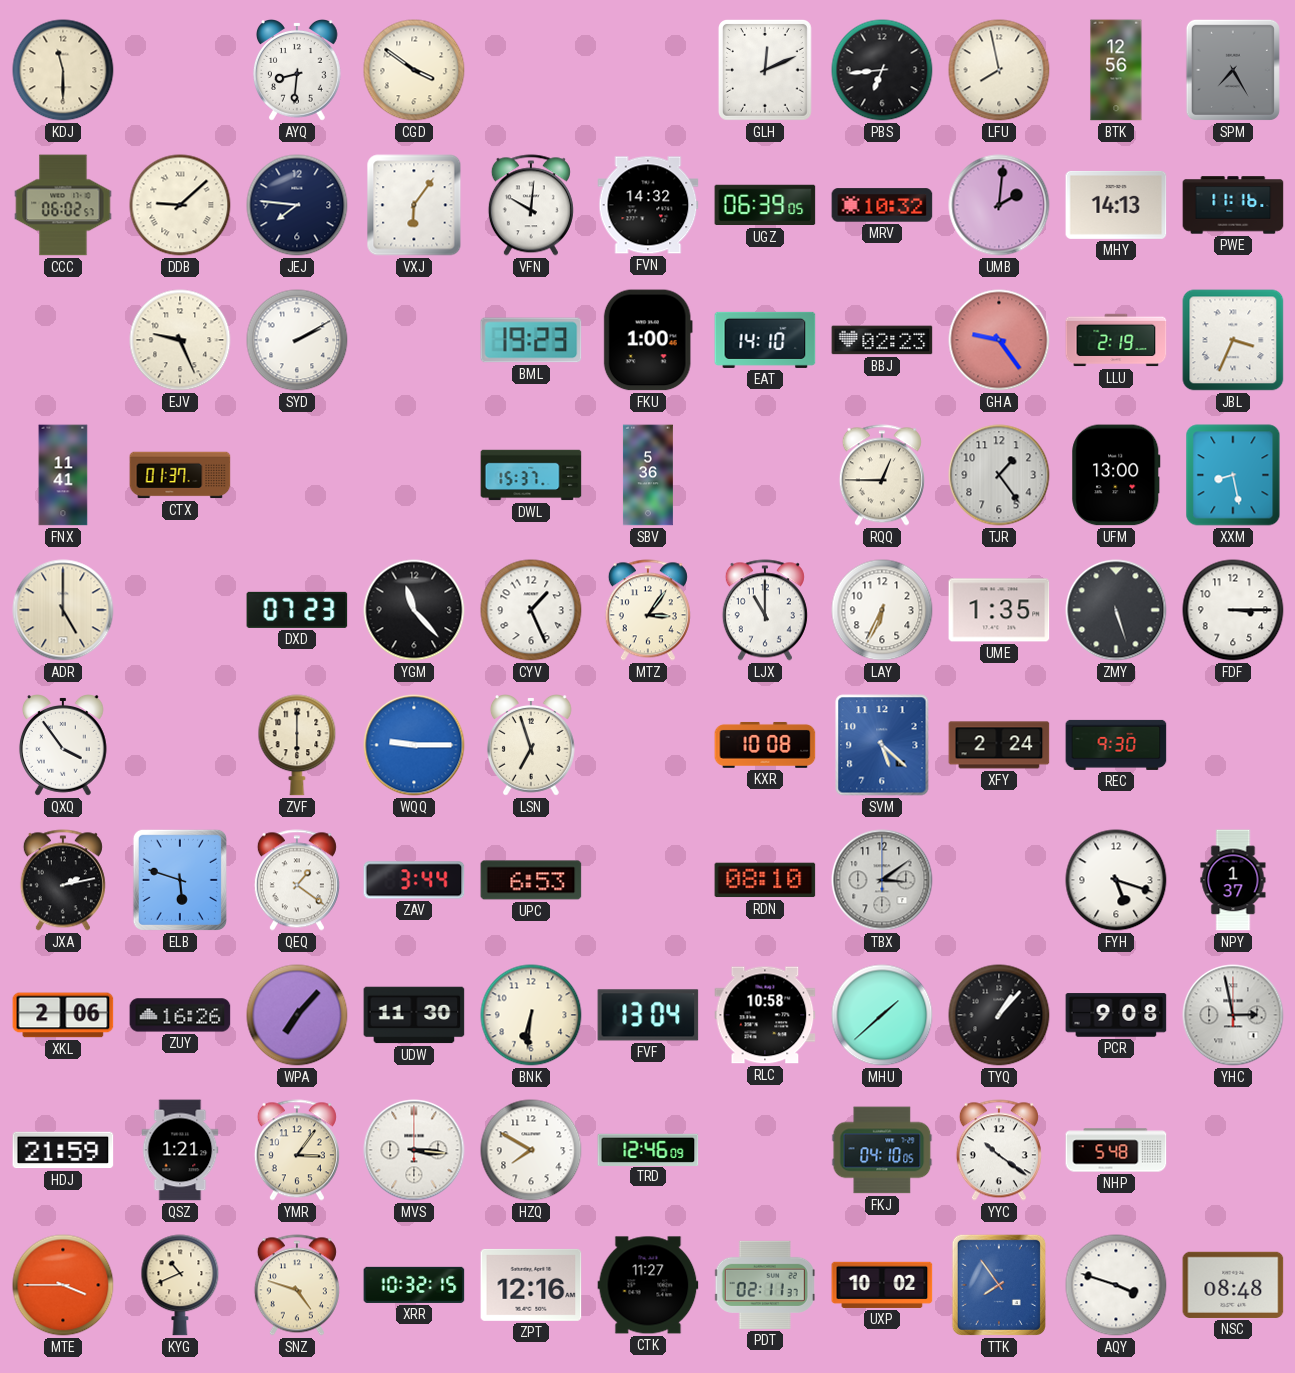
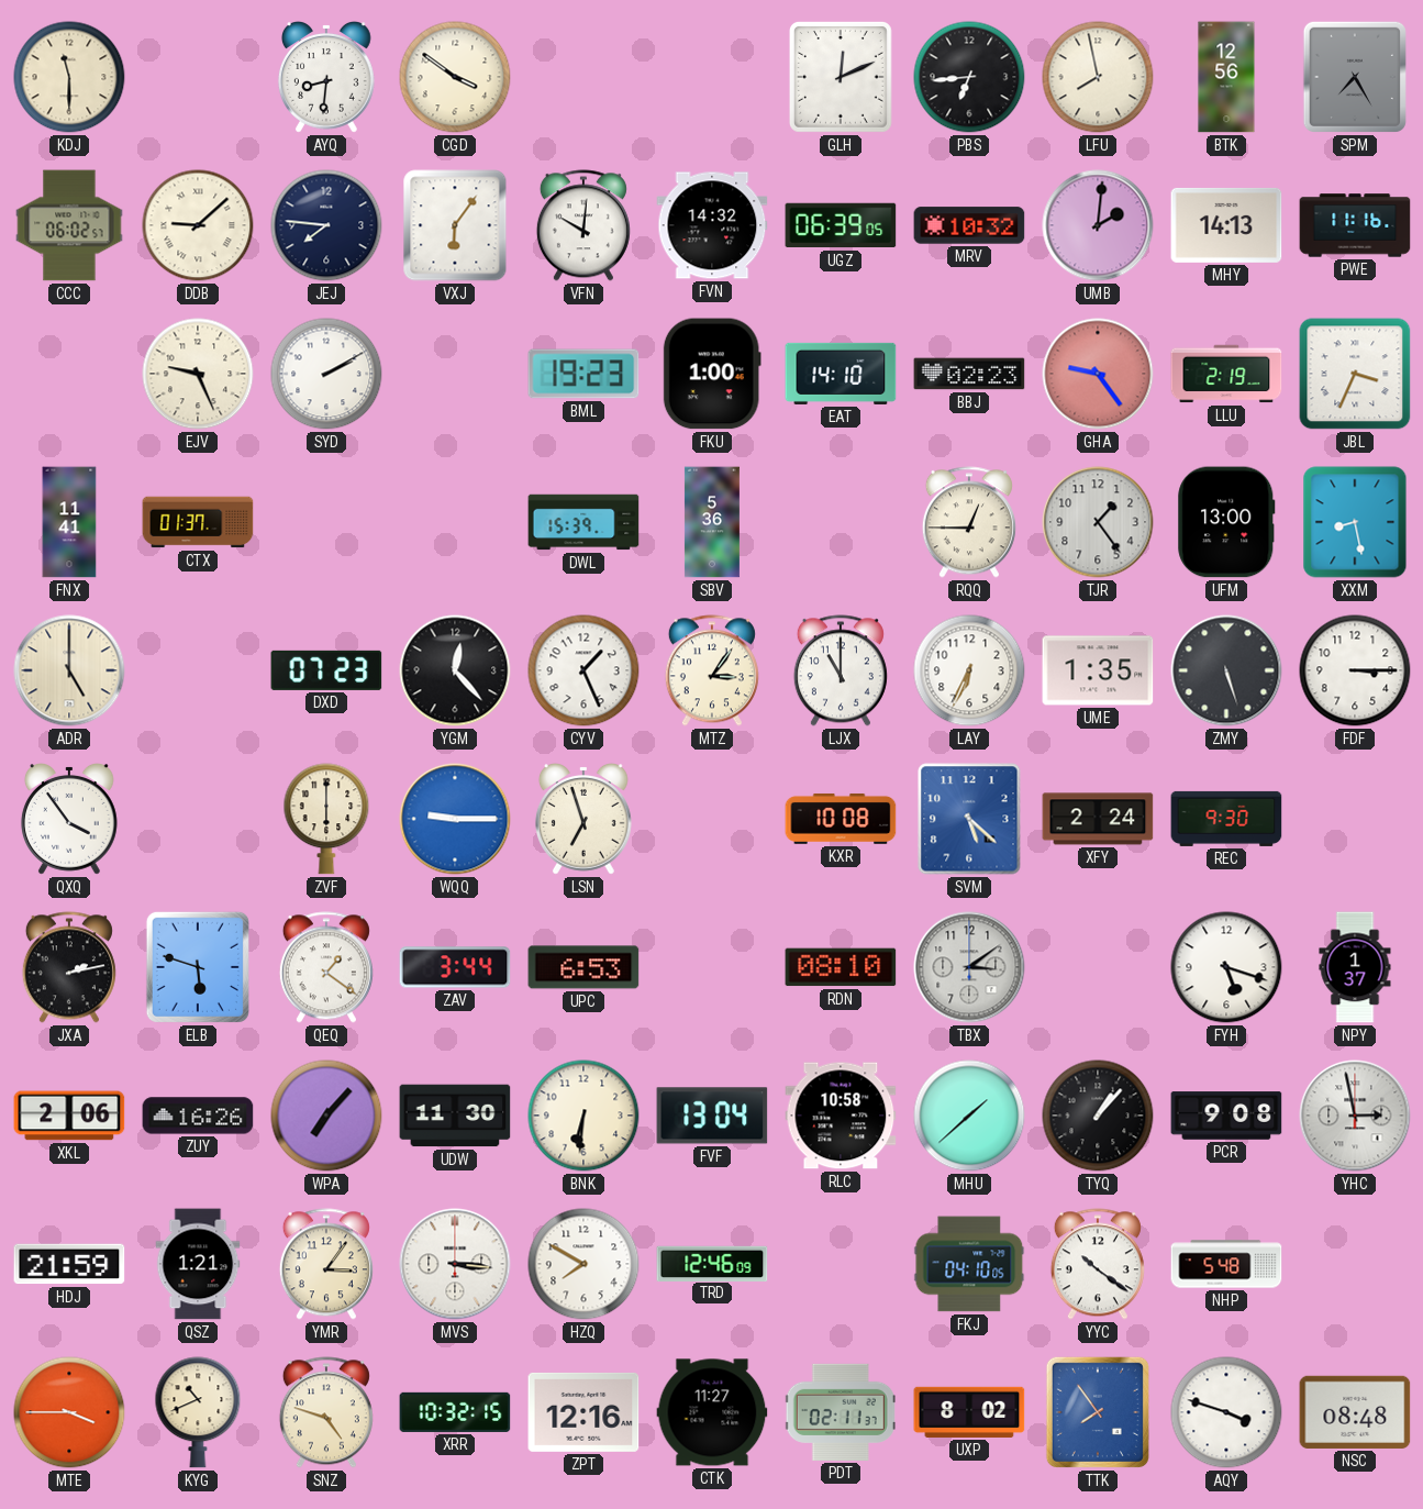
DWL: 15:37 -> 15:39 (583, 522)
YGM: 11:23 -> 12:23 (455, 670)
UXP: 10:02 -> 8:02 (969, 1412)
